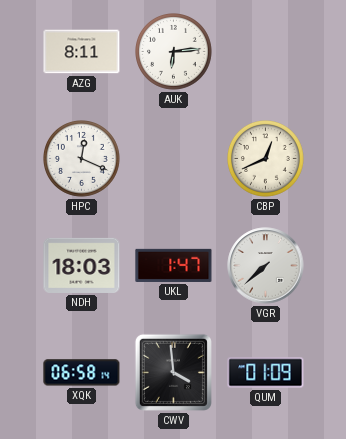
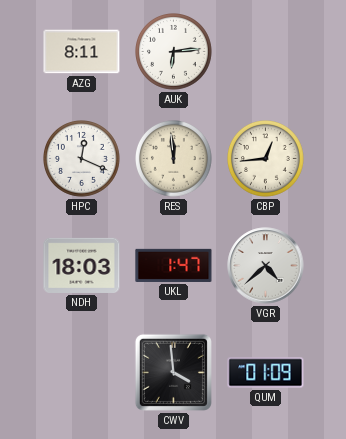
RES: none -> 11:59 (174, 159)
CBP: 12:41 -> 12:44 (266, 159)
VGR: 7:38 -> 4:38 (266, 266)
XQK: 06:58 -> none (82, 373)
